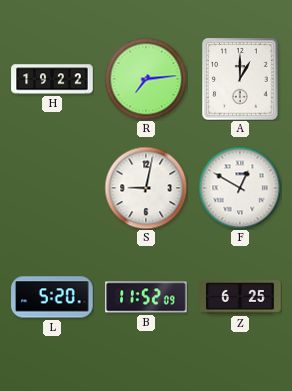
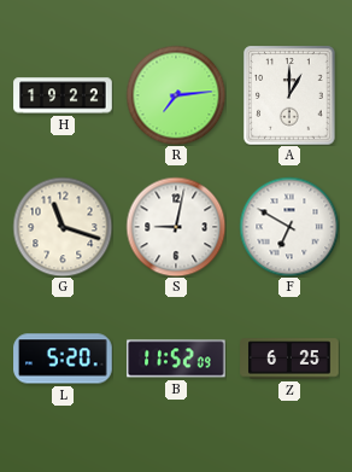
G: none -> 11:18 (63, 227)
F: 12:50 -> 6:50 (289, 227)
